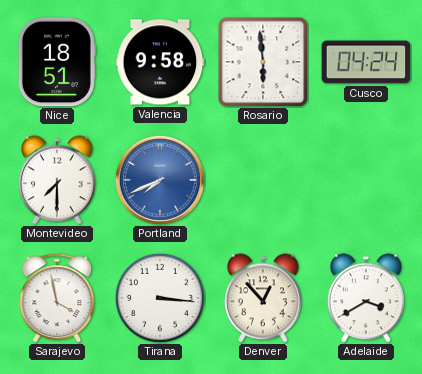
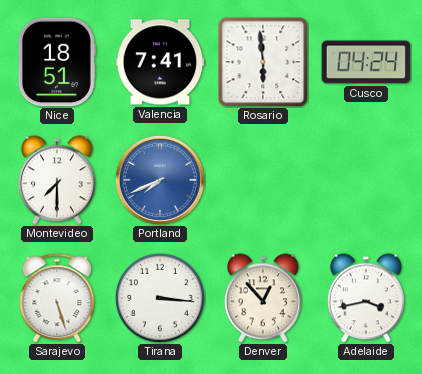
Valencia: 9:58 -> 7:41 (160, 62)
Sarajevo: 3:58 -> 5:27 (57, 298)
Adelaide: 3:40 -> 3:43 (366, 298)
